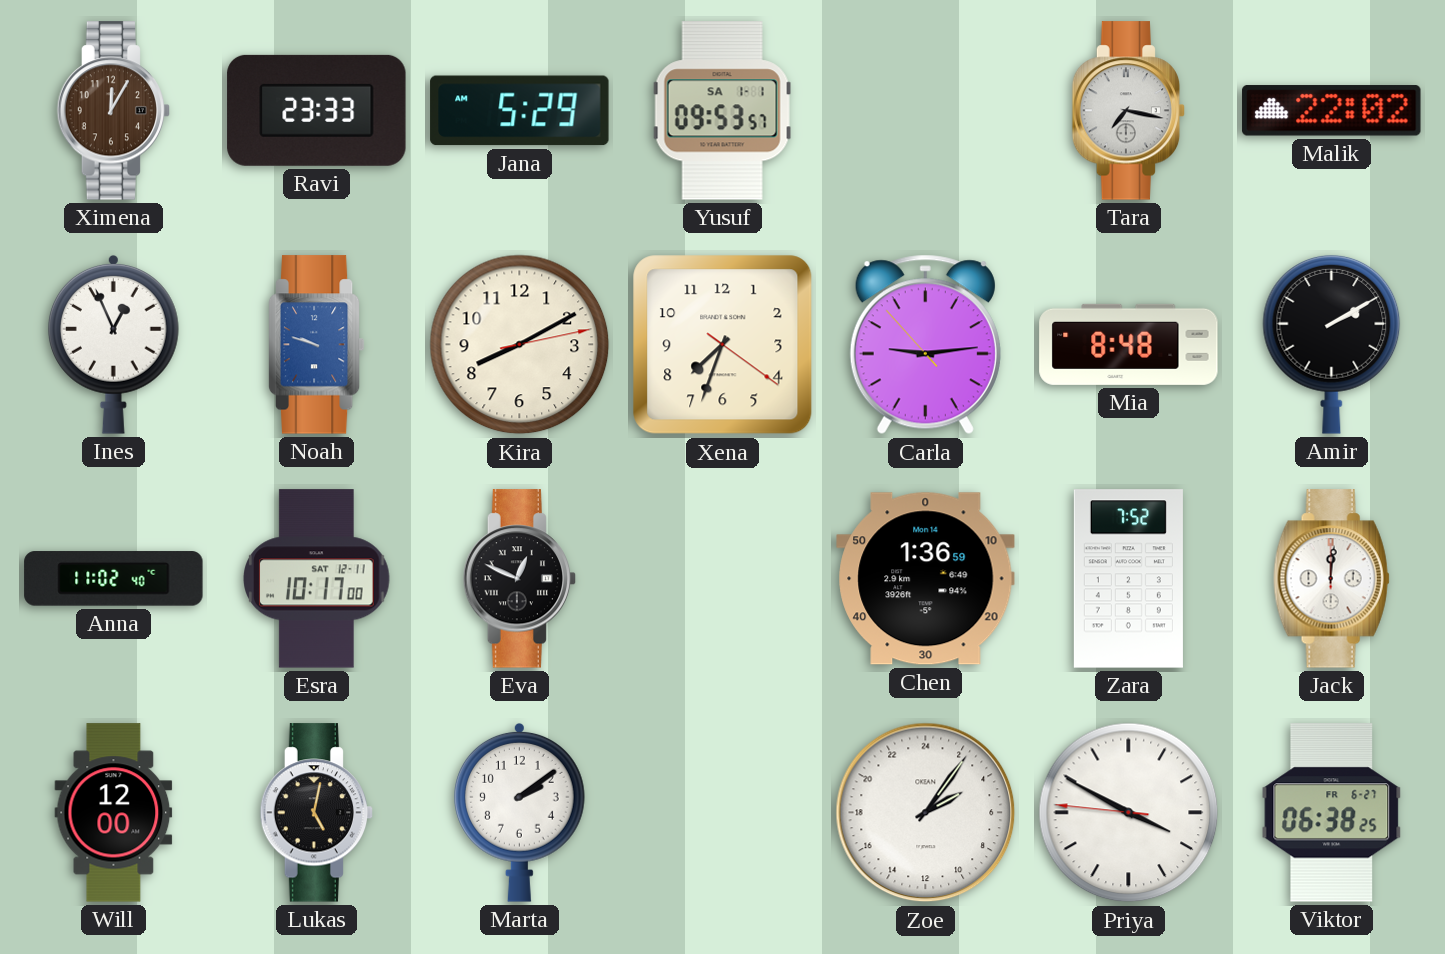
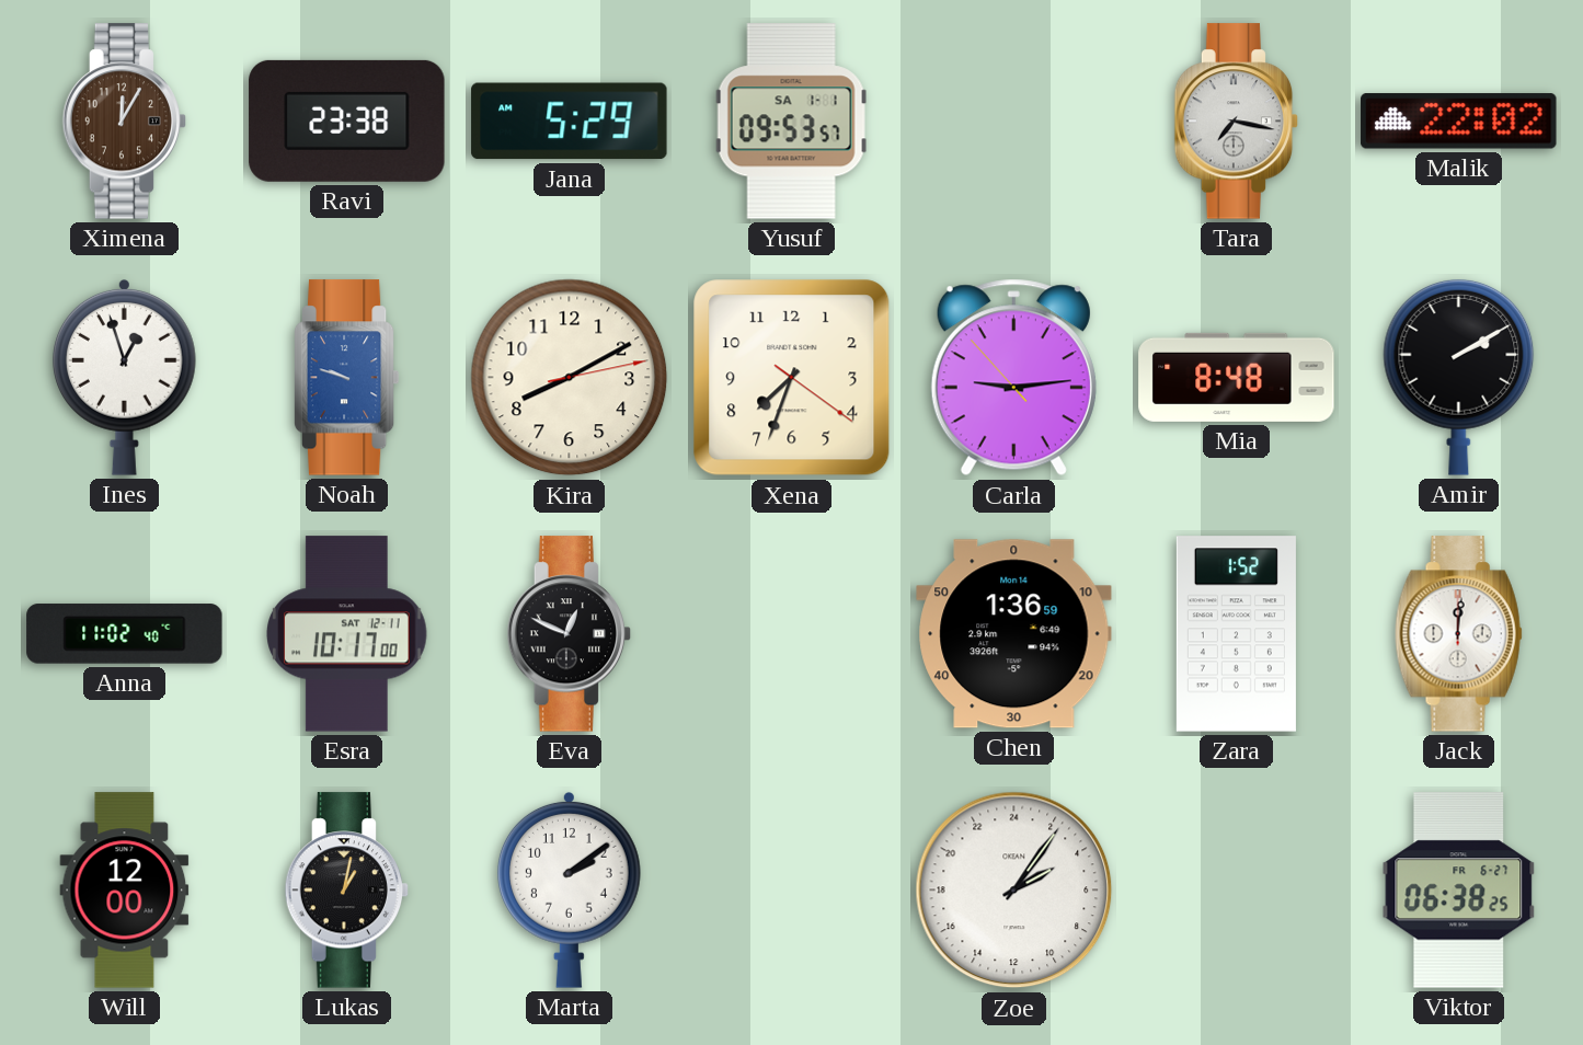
Ravi: 23:33 -> 23:38 (347, 120)
Ines: 12:56 -> 12:57 (124, 377)
Zara: 7:52 -> 1:52 (1236, 634)
Lukas: 5:02 -> 1:02 (347, 891)
Priya: 3:49 -> none (1129, 813)
